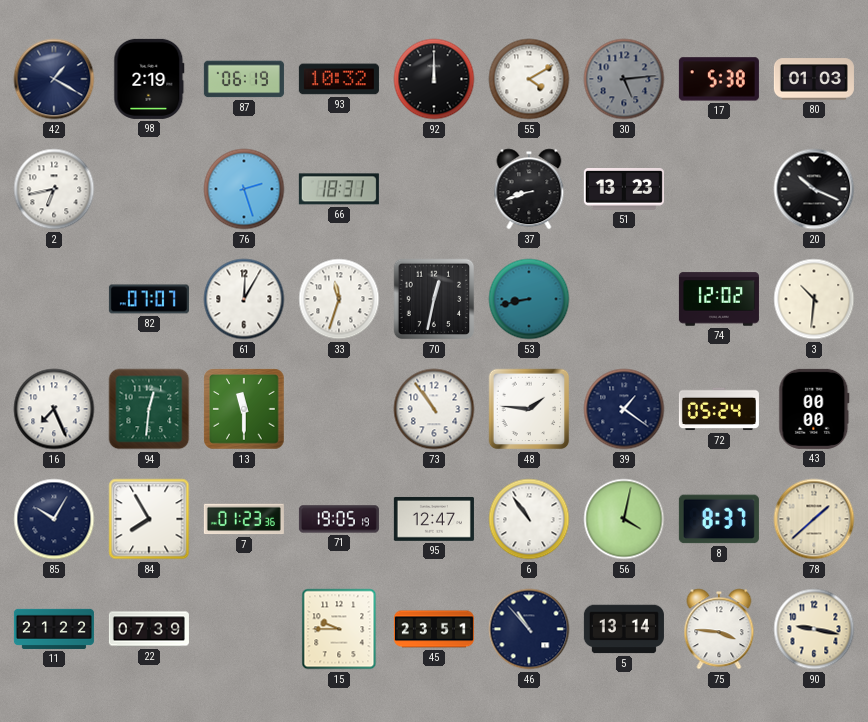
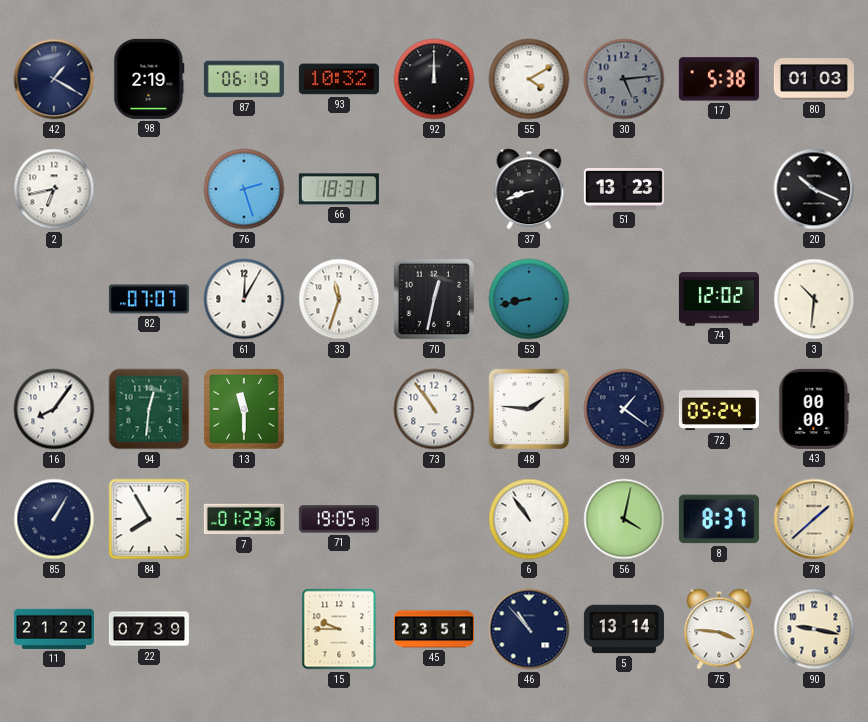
16: 7:26 -> 8:06 (54, 409)
85: 10:05 -> 1:05 (54, 519)
95: 12:47 -> none (434, 519)
